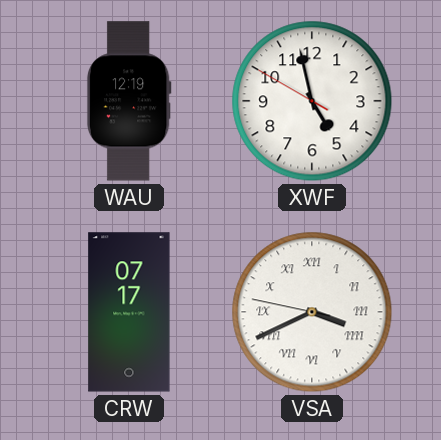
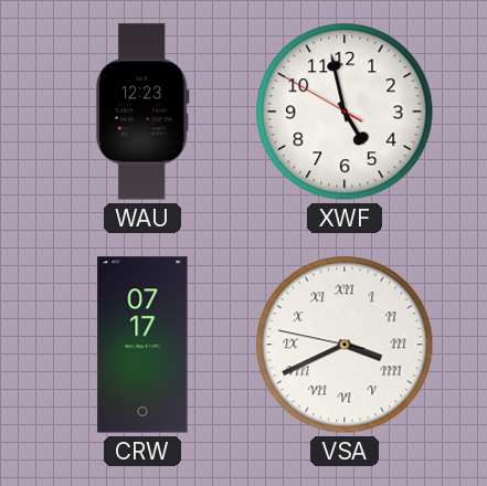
WAU: 12:19 -> 12:23 (142, 112)
